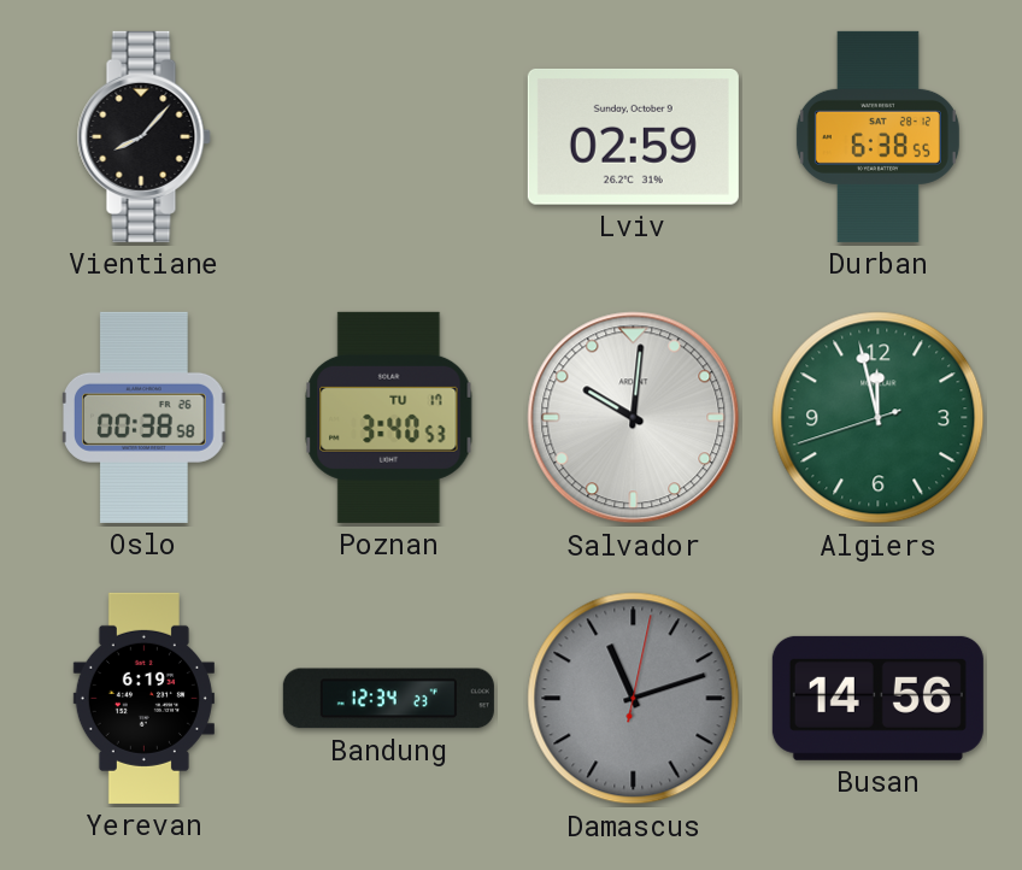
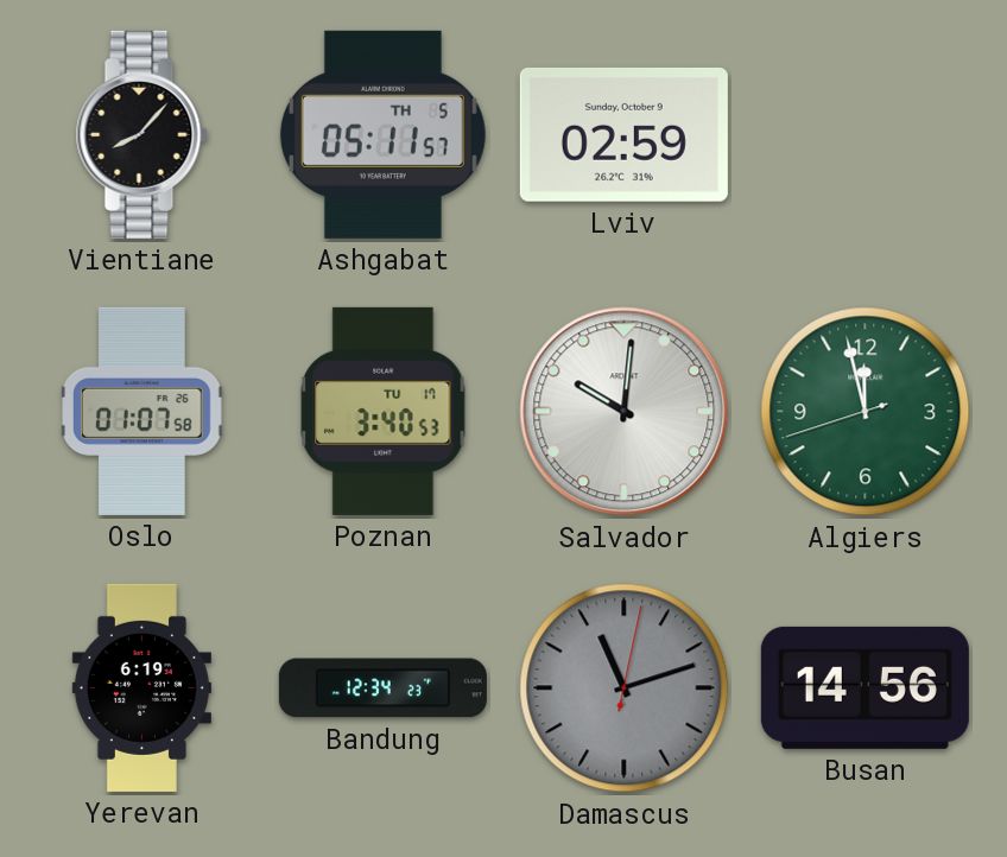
Ashgabat: none -> 05:11 (382, 134)
Durban: 6:38 -> none (877, 136)
Oslo: 00:38 -> 01:07 (142, 411)
